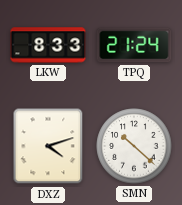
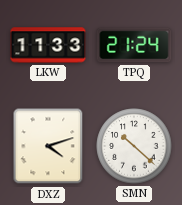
LKW: 8:33 -> 11:33 (48, 45)
